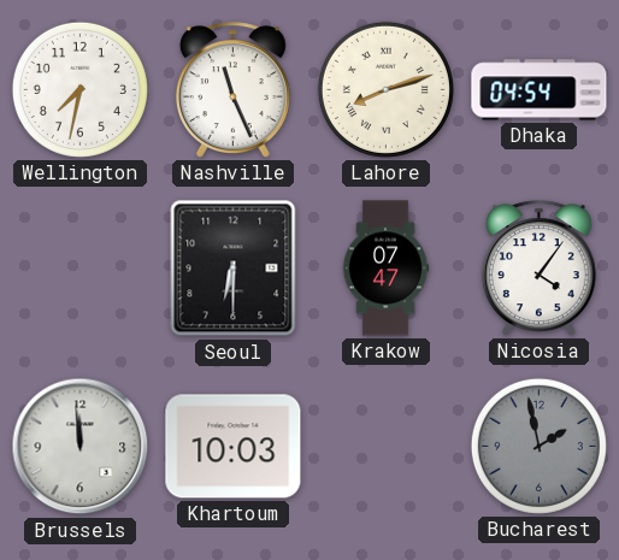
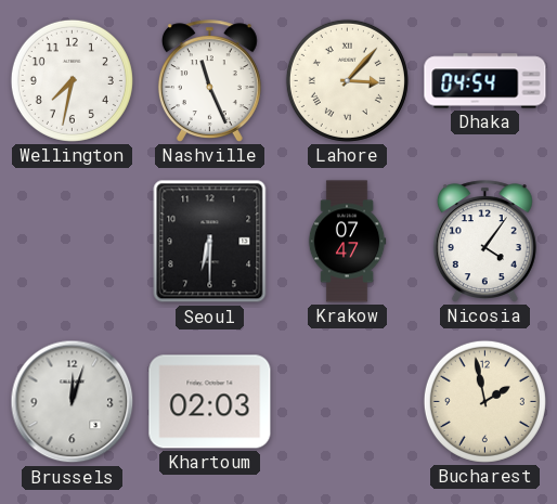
Lahore: 8:12 -> 3:07 (347, 80)
Brussels: 11:59 -> 12:03 (73, 402)
Khartoum: 10:03 -> 02:03 (210, 402)
Bucharest dial: grey -> cream (484, 401)
